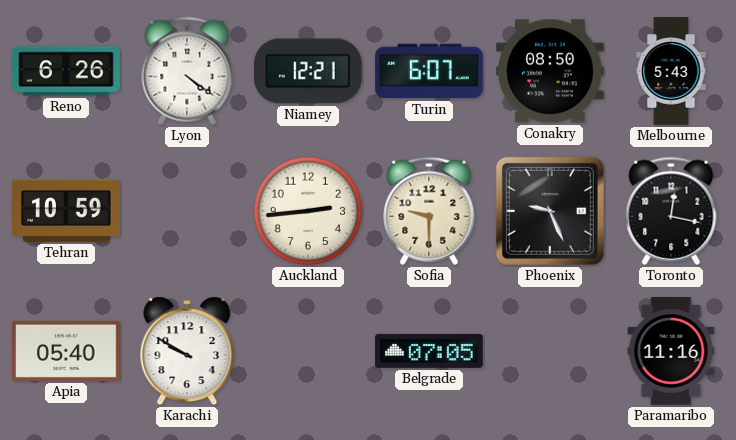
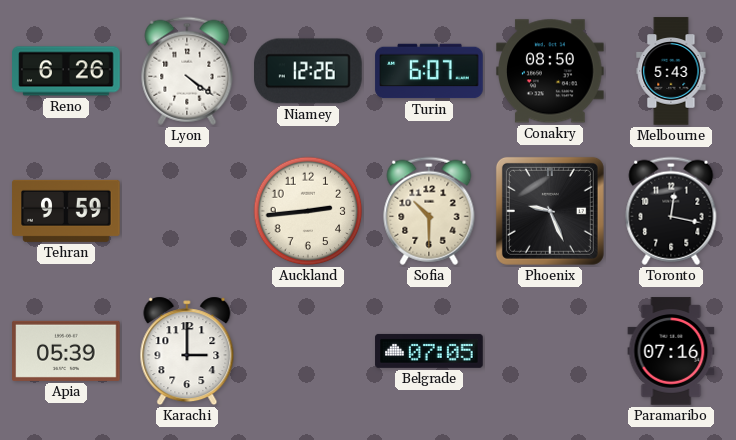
Niamey: 12:21 -> 12:26 (309, 71)
Tehran: 10:59 -> 9:59 (66, 211)
Sofia: 9:30 -> 10:30 (429, 211)
Apia: 05:40 -> 05:39 (66, 351)
Karachi: 9:50 -> 3:00 (187, 351)
Paramaribo: 11:16 -> 07:16 (671, 351)
